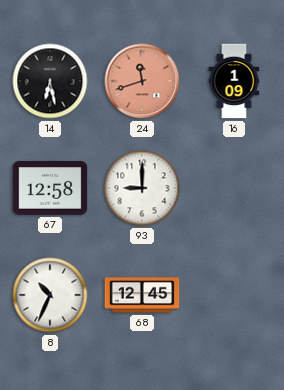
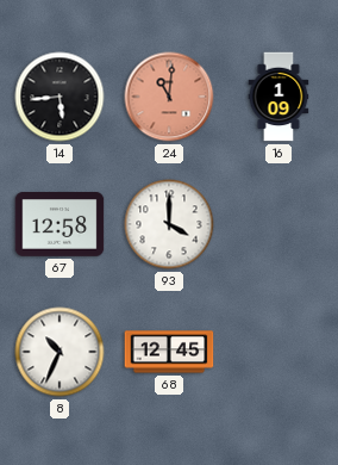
14: 6:28 -> 5:44 (60, 97)
24: 11:42 -> 11:01 (169, 97)
93: 9:00 -> 4:00 (169, 224)
